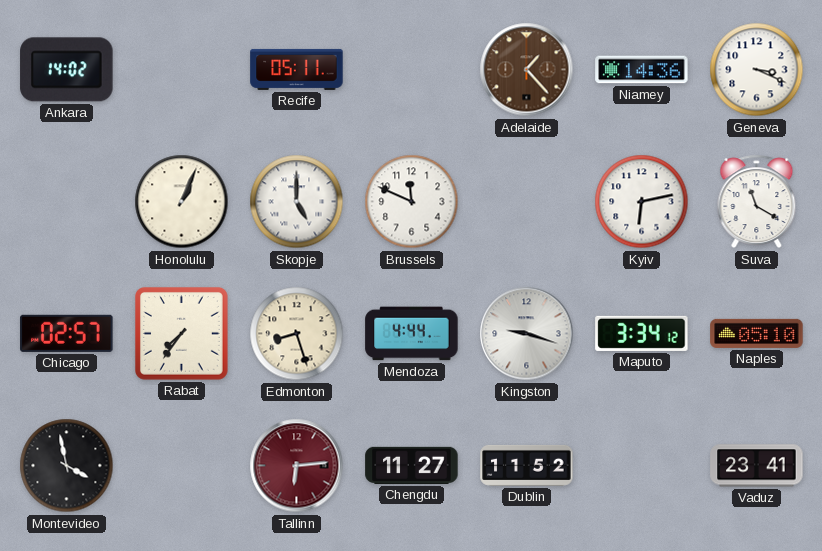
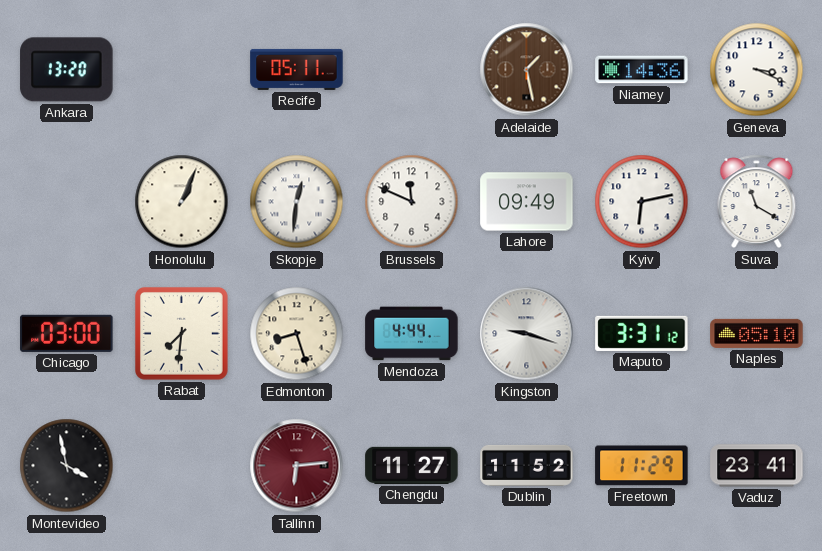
Ankara: 14:02 -> 13:20 (67, 70)
Adelaide: 1:23 -> 1:28 (527, 70)
Skopje: 5:00 -> 12:31 (297, 202)
Lahore: none -> 09:49 (527, 202)
Chicago: 02:57 -> 03:00 (67, 333)
Rabat: 7:36 -> 7:31 (181, 333)
Maputo: 3:34 -> 3:31 (642, 333)
Freetown: none -> 11:29 (642, 466)
